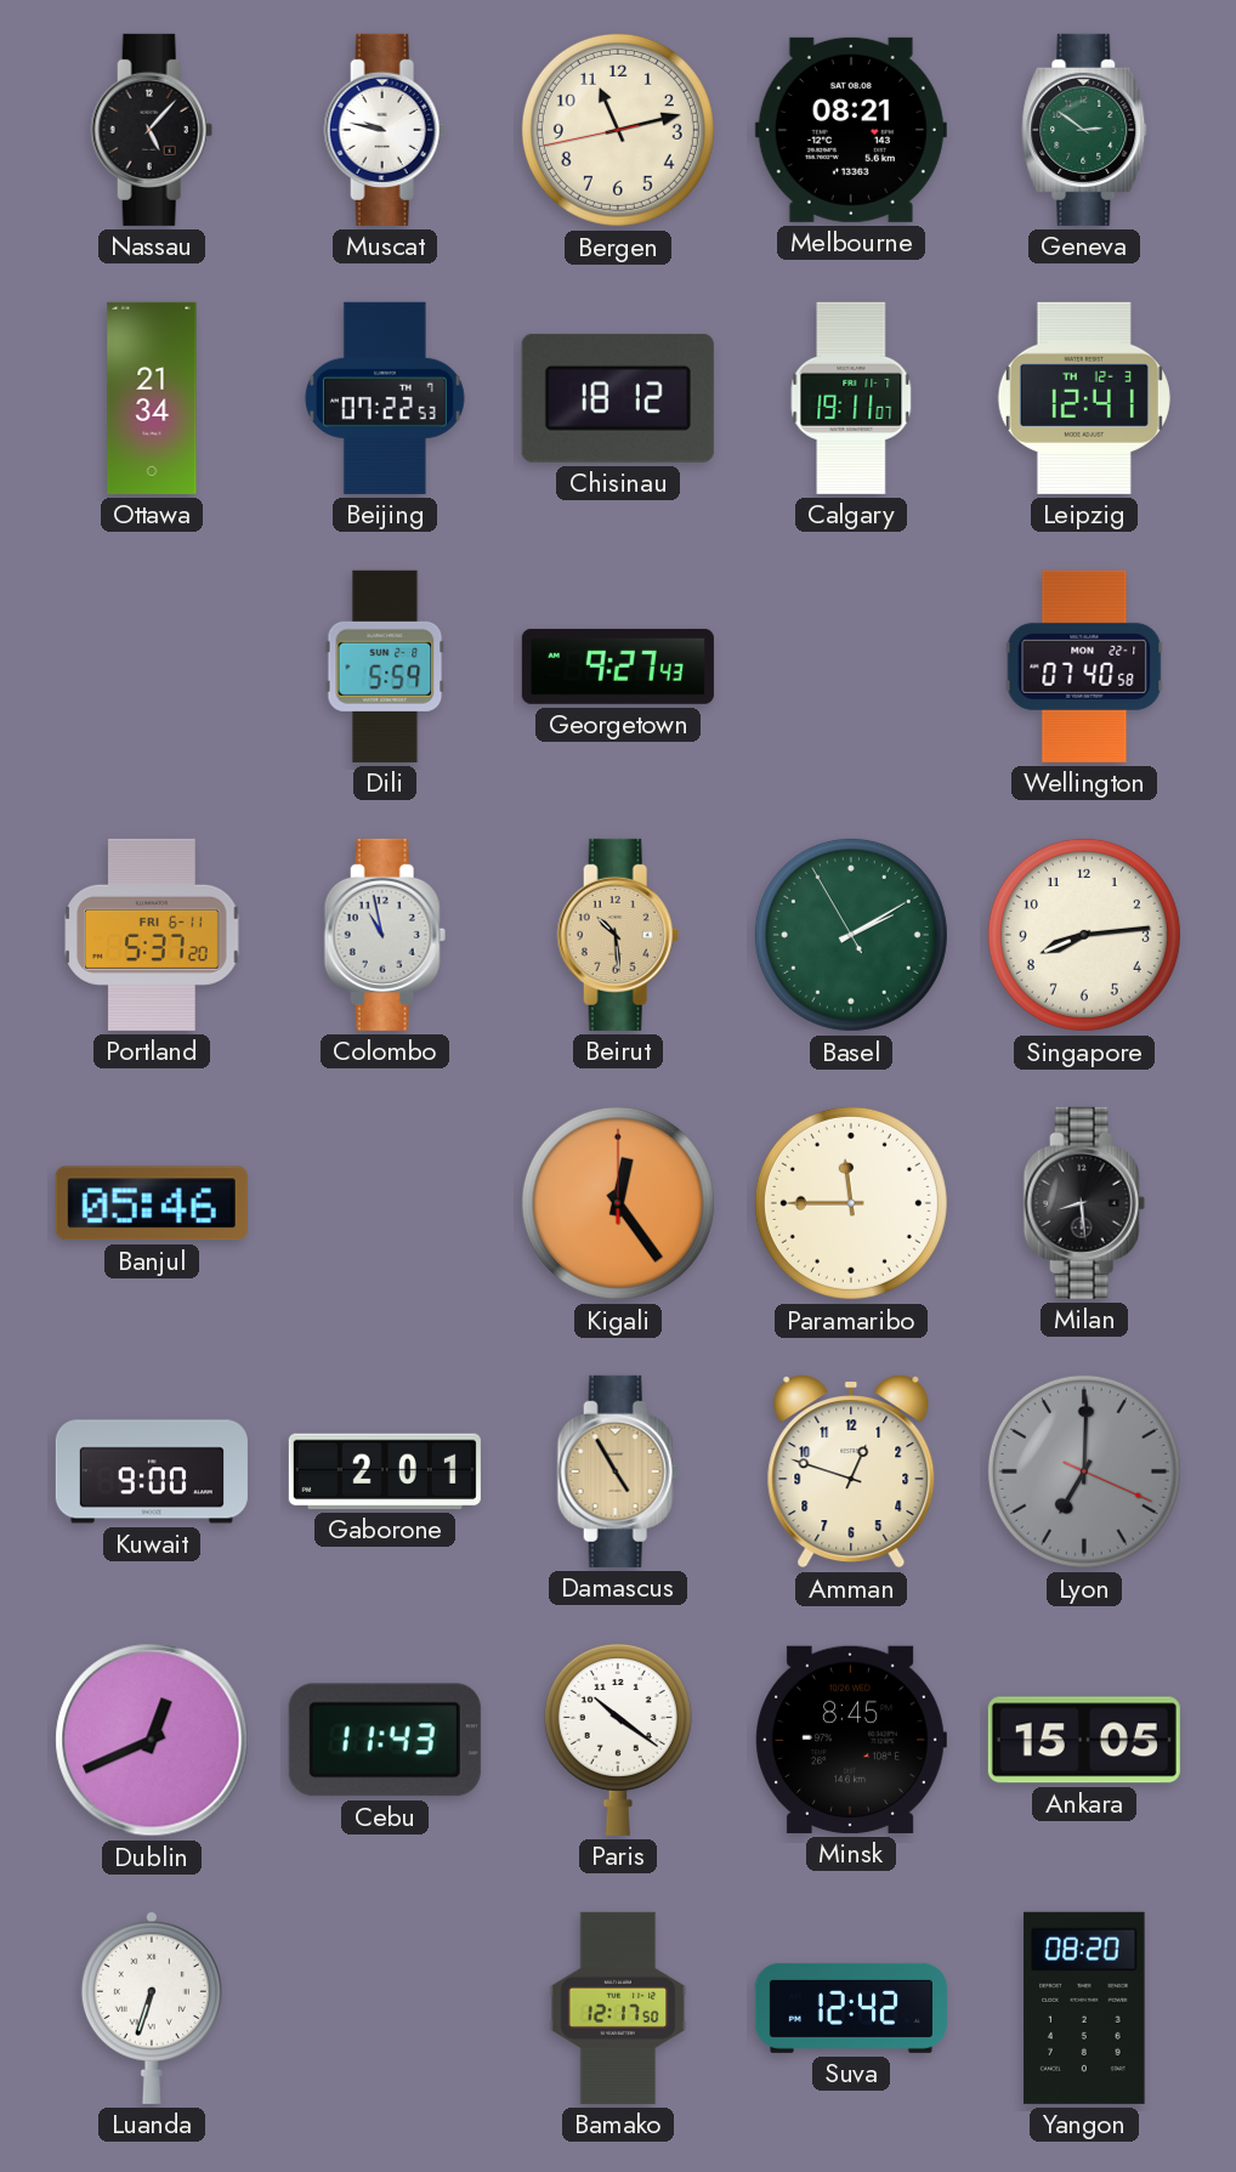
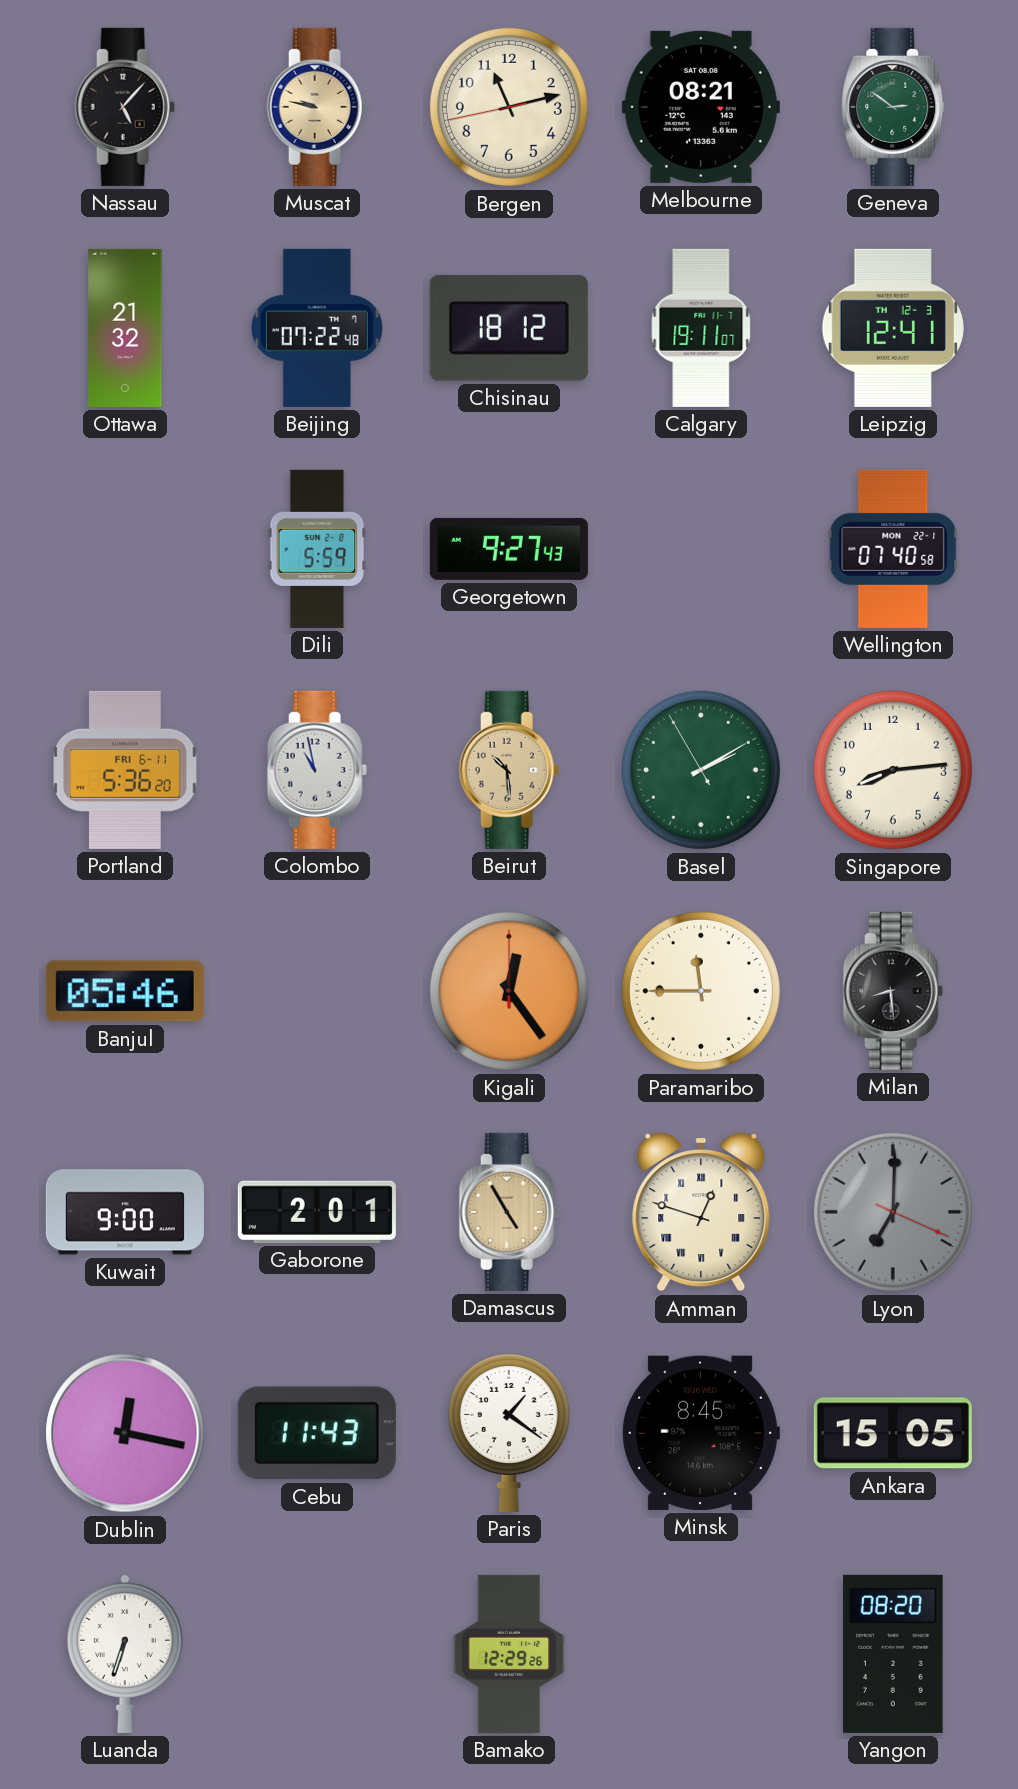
Muscat dial: white -> champagne (317, 107)
Ottawa: 21:34 -> 21:32 (125, 328)
Beijing: 07:22:53 -> 07:22:48 (317, 328)
Portland: 5:37 -> 5:36 (125, 770)
Amman numerals: Arabic -> Roman (701, 1212)
Dublin: 12:41 -> 12:17 (125, 1433)
Paris: 10:21 -> 1:21 (509, 1432)
Bamako: 12:17 -> 12:29 (509, 1654)
Suva: 12:42 -> none (851, 2008)
